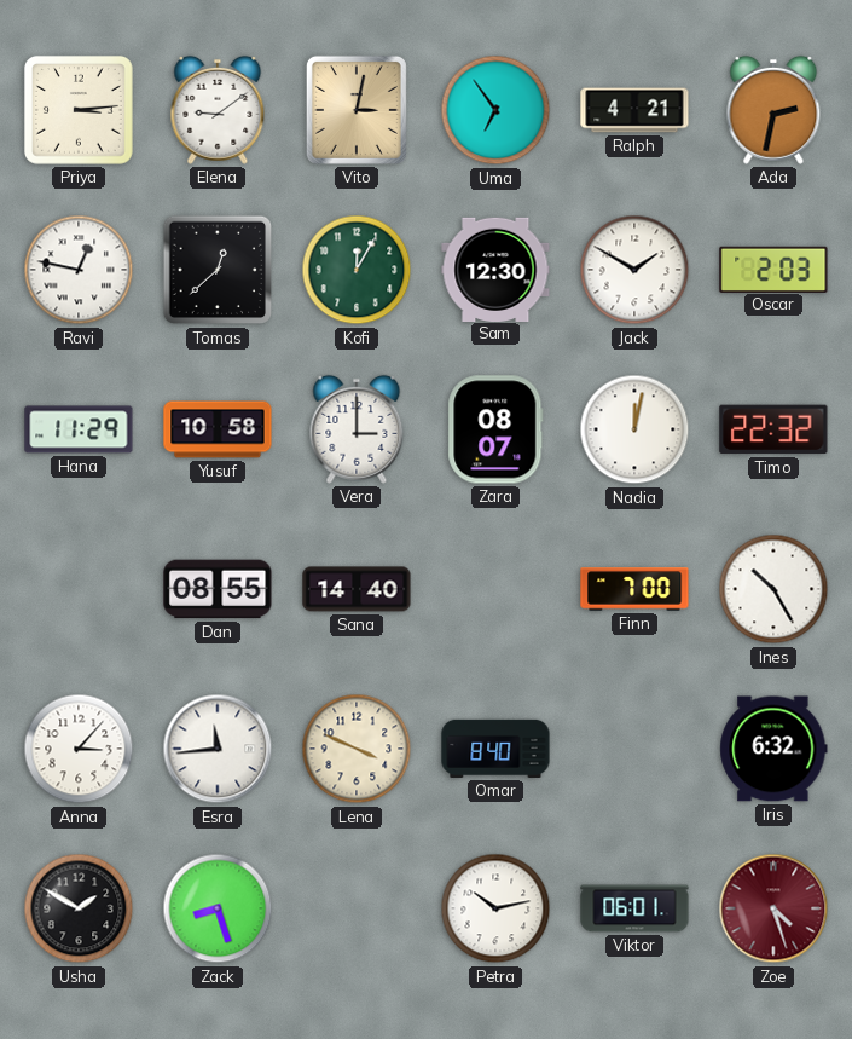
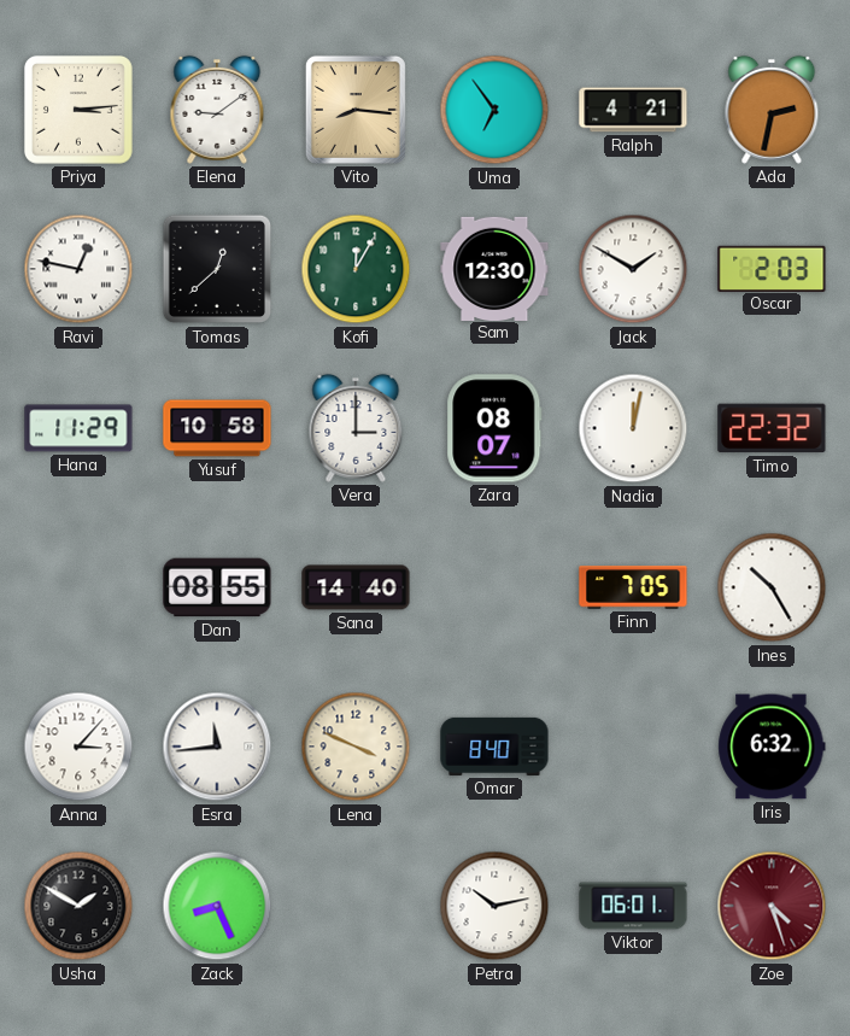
Vito: 3:02 -> 8:16 (356, 110)
Finn: 7:00 -> 7:05 (633, 587)
Zack: 8:27 -> 8:26 (217, 906)
